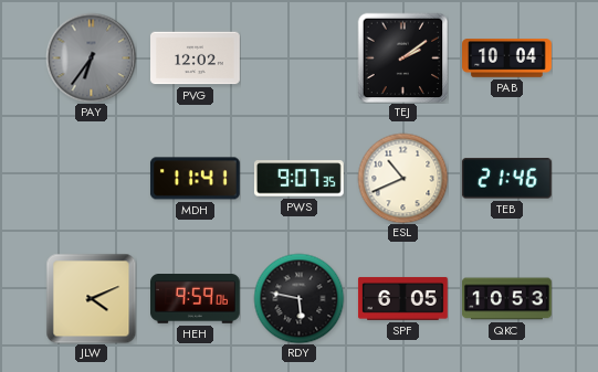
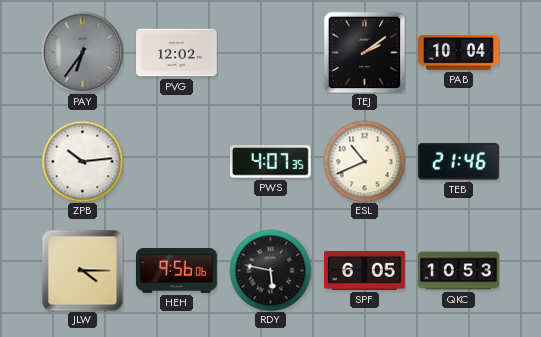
ZPB: none -> 10:14 (82, 161)
MDH: 11:41 -> none (196, 179)
PWS: 9:07 -> 4:07 (270, 162)
JLW: 4:11 -> 4:15 (82, 270)
HEH: 9:59 -> 9:56 (177, 271)
